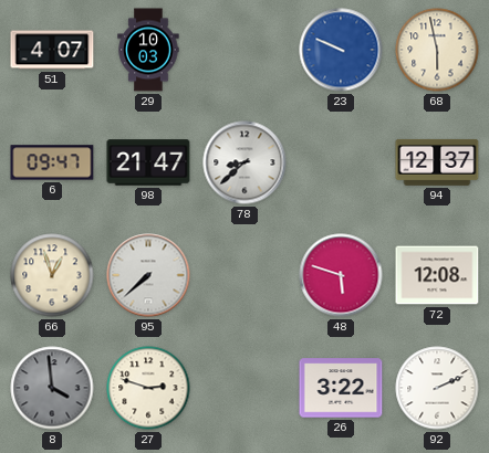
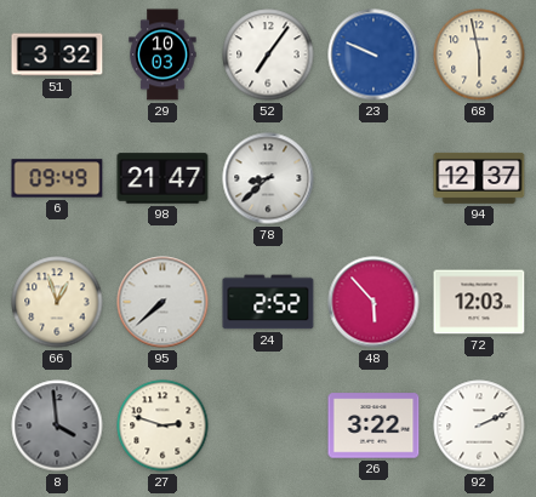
51: 4:07 -> 3:32 (57, 55)
52: none -> 7:06 (268, 55)
6: 09:47 -> 09:49 (57, 178)
24: none -> 2:52 (268, 302)
48: 5:48 -> 5:53 (374, 302)
72: 12:08 -> 12:03 (479, 302)
